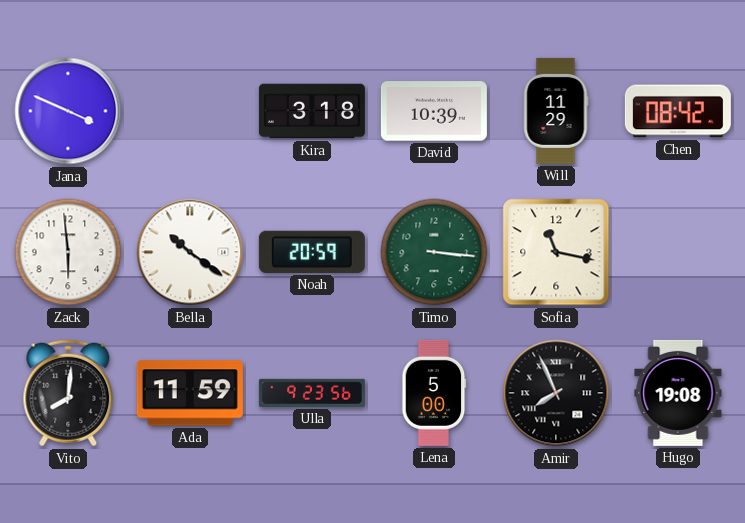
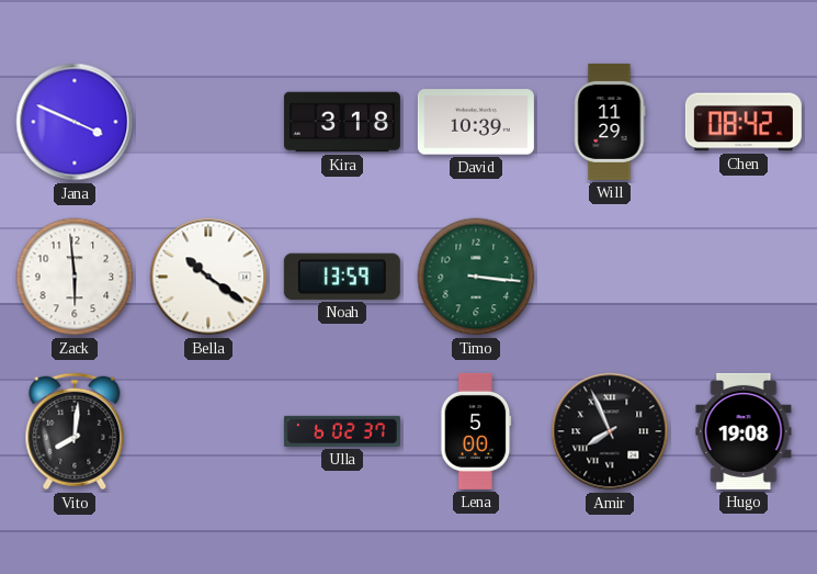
Noah: 20:59 -> 13:59 (342, 277)
Sofia: 11:17 -> none (556, 252)
Ada: 11:59 -> none (190, 393)
Ulla: 9:23 -> 6:02 (342, 431)
